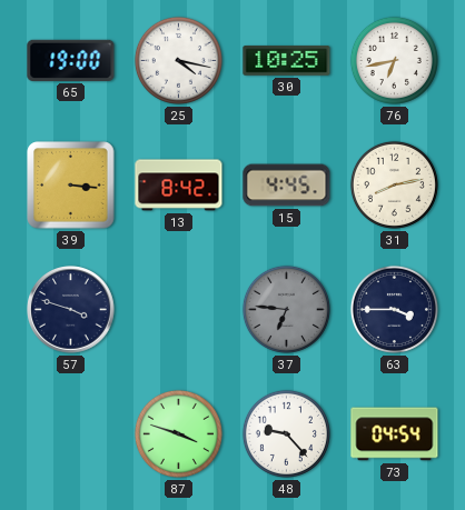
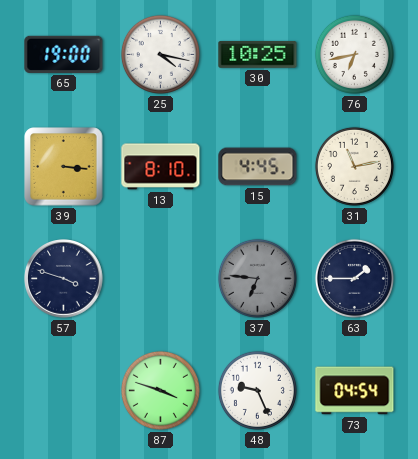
13: 8:42 -> 8:10 (161, 167)
31: 8:13 -> 11:13 (354, 166)
63: 3:45 -> 1:45 (354, 278)
48: 9:23 -> 9:26 (257, 390)
